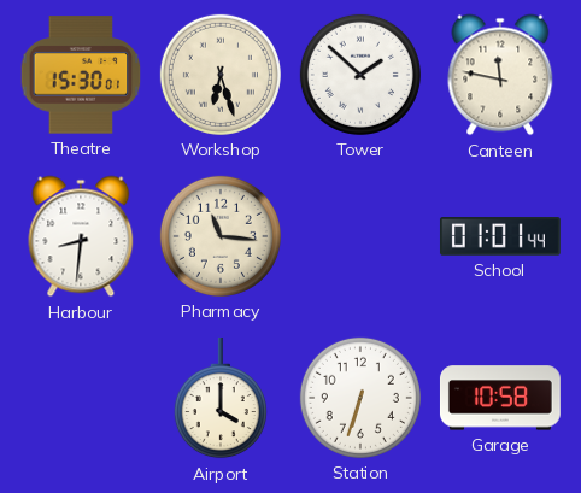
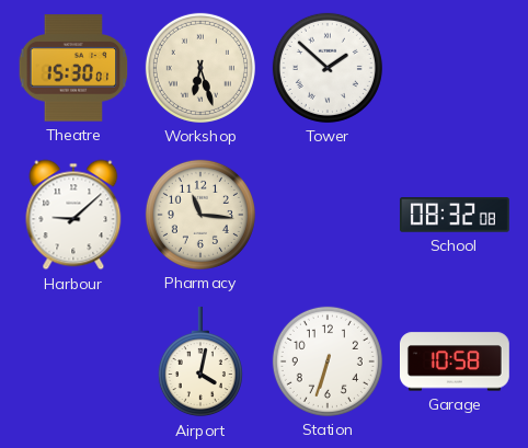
Canteen: 11:47 -> none (500, 75)
Harbour: 8:31 -> 9:08 (73, 215)
School: 01:01 -> 08:32 (455, 215)
Airport: 4:00 -> 4:02 (200, 361)
